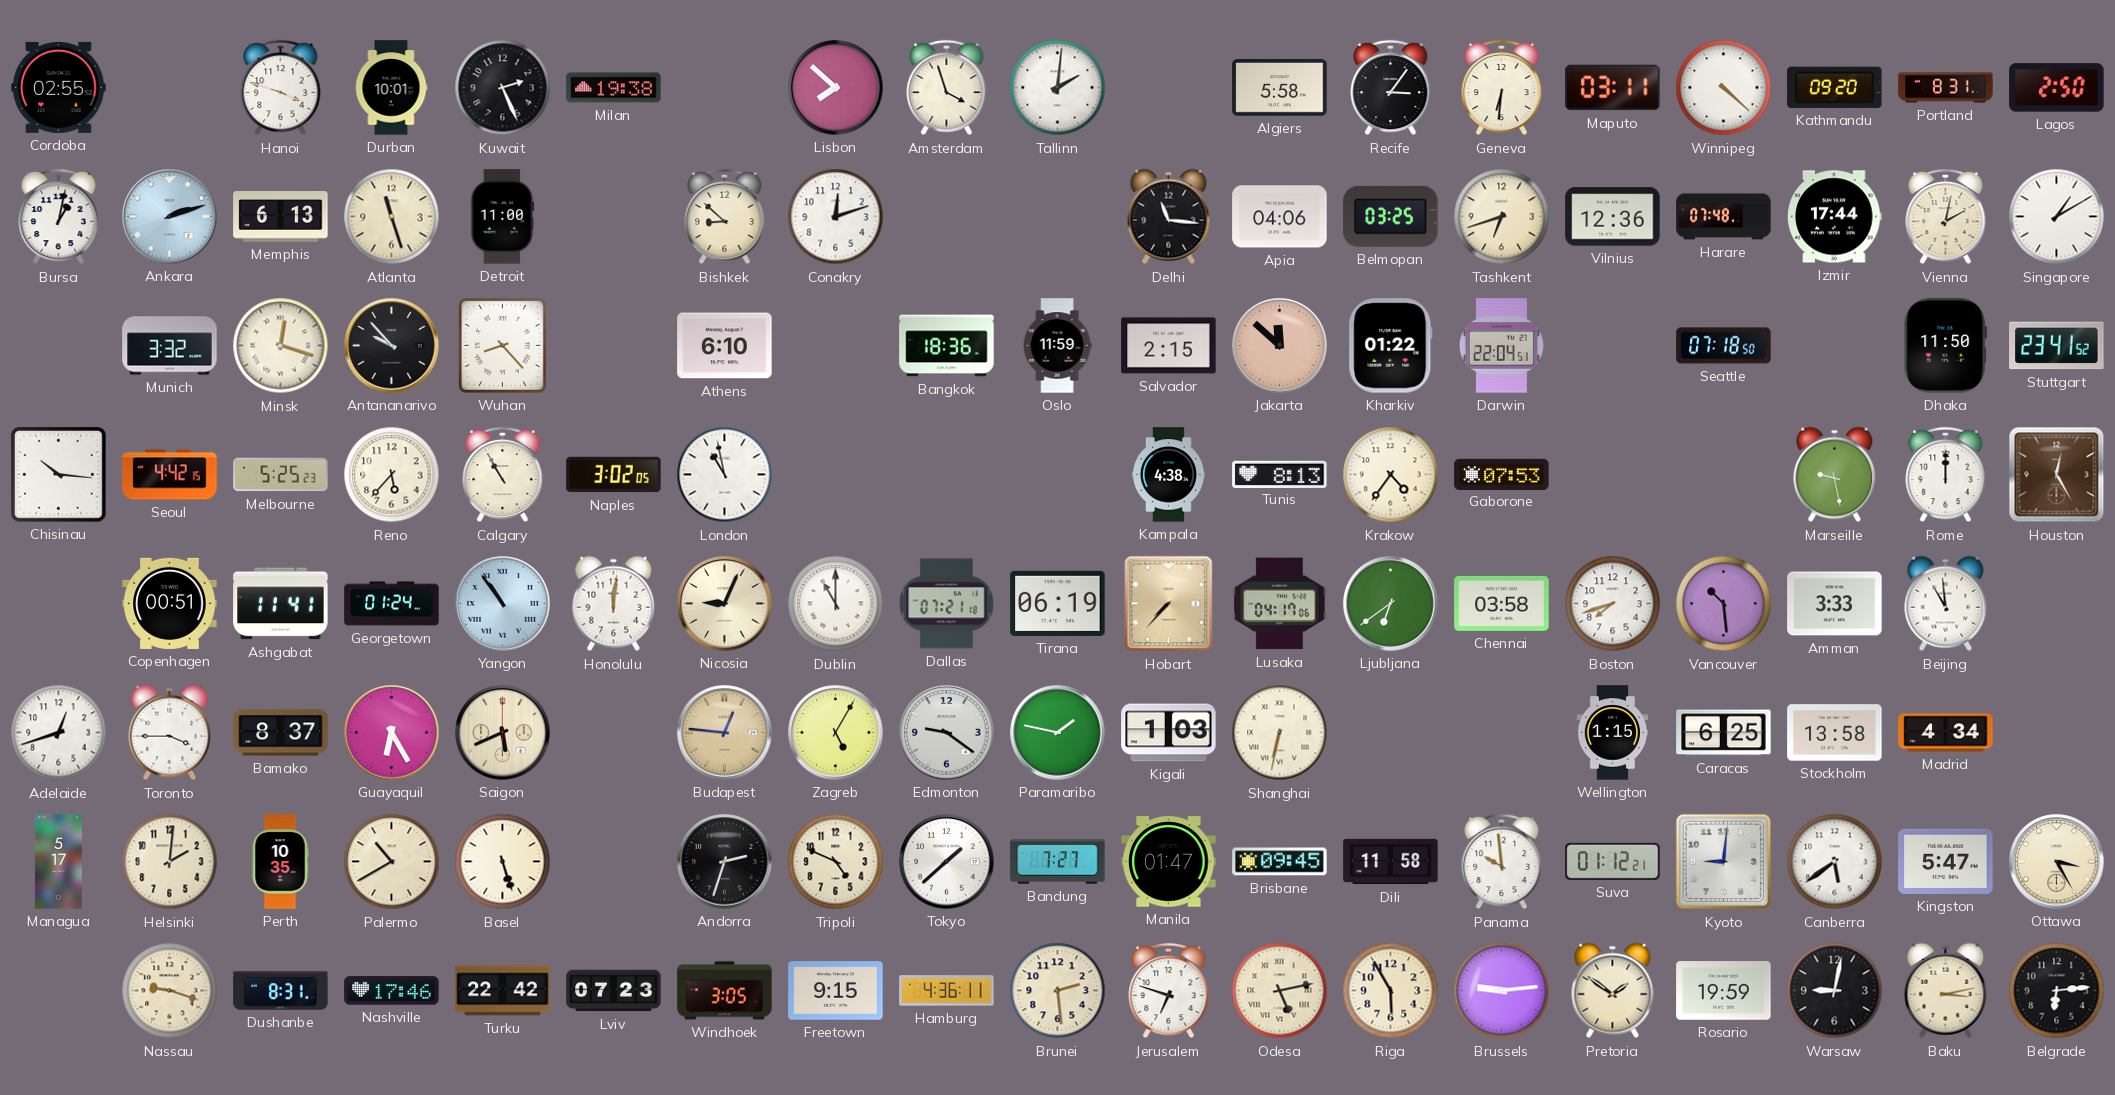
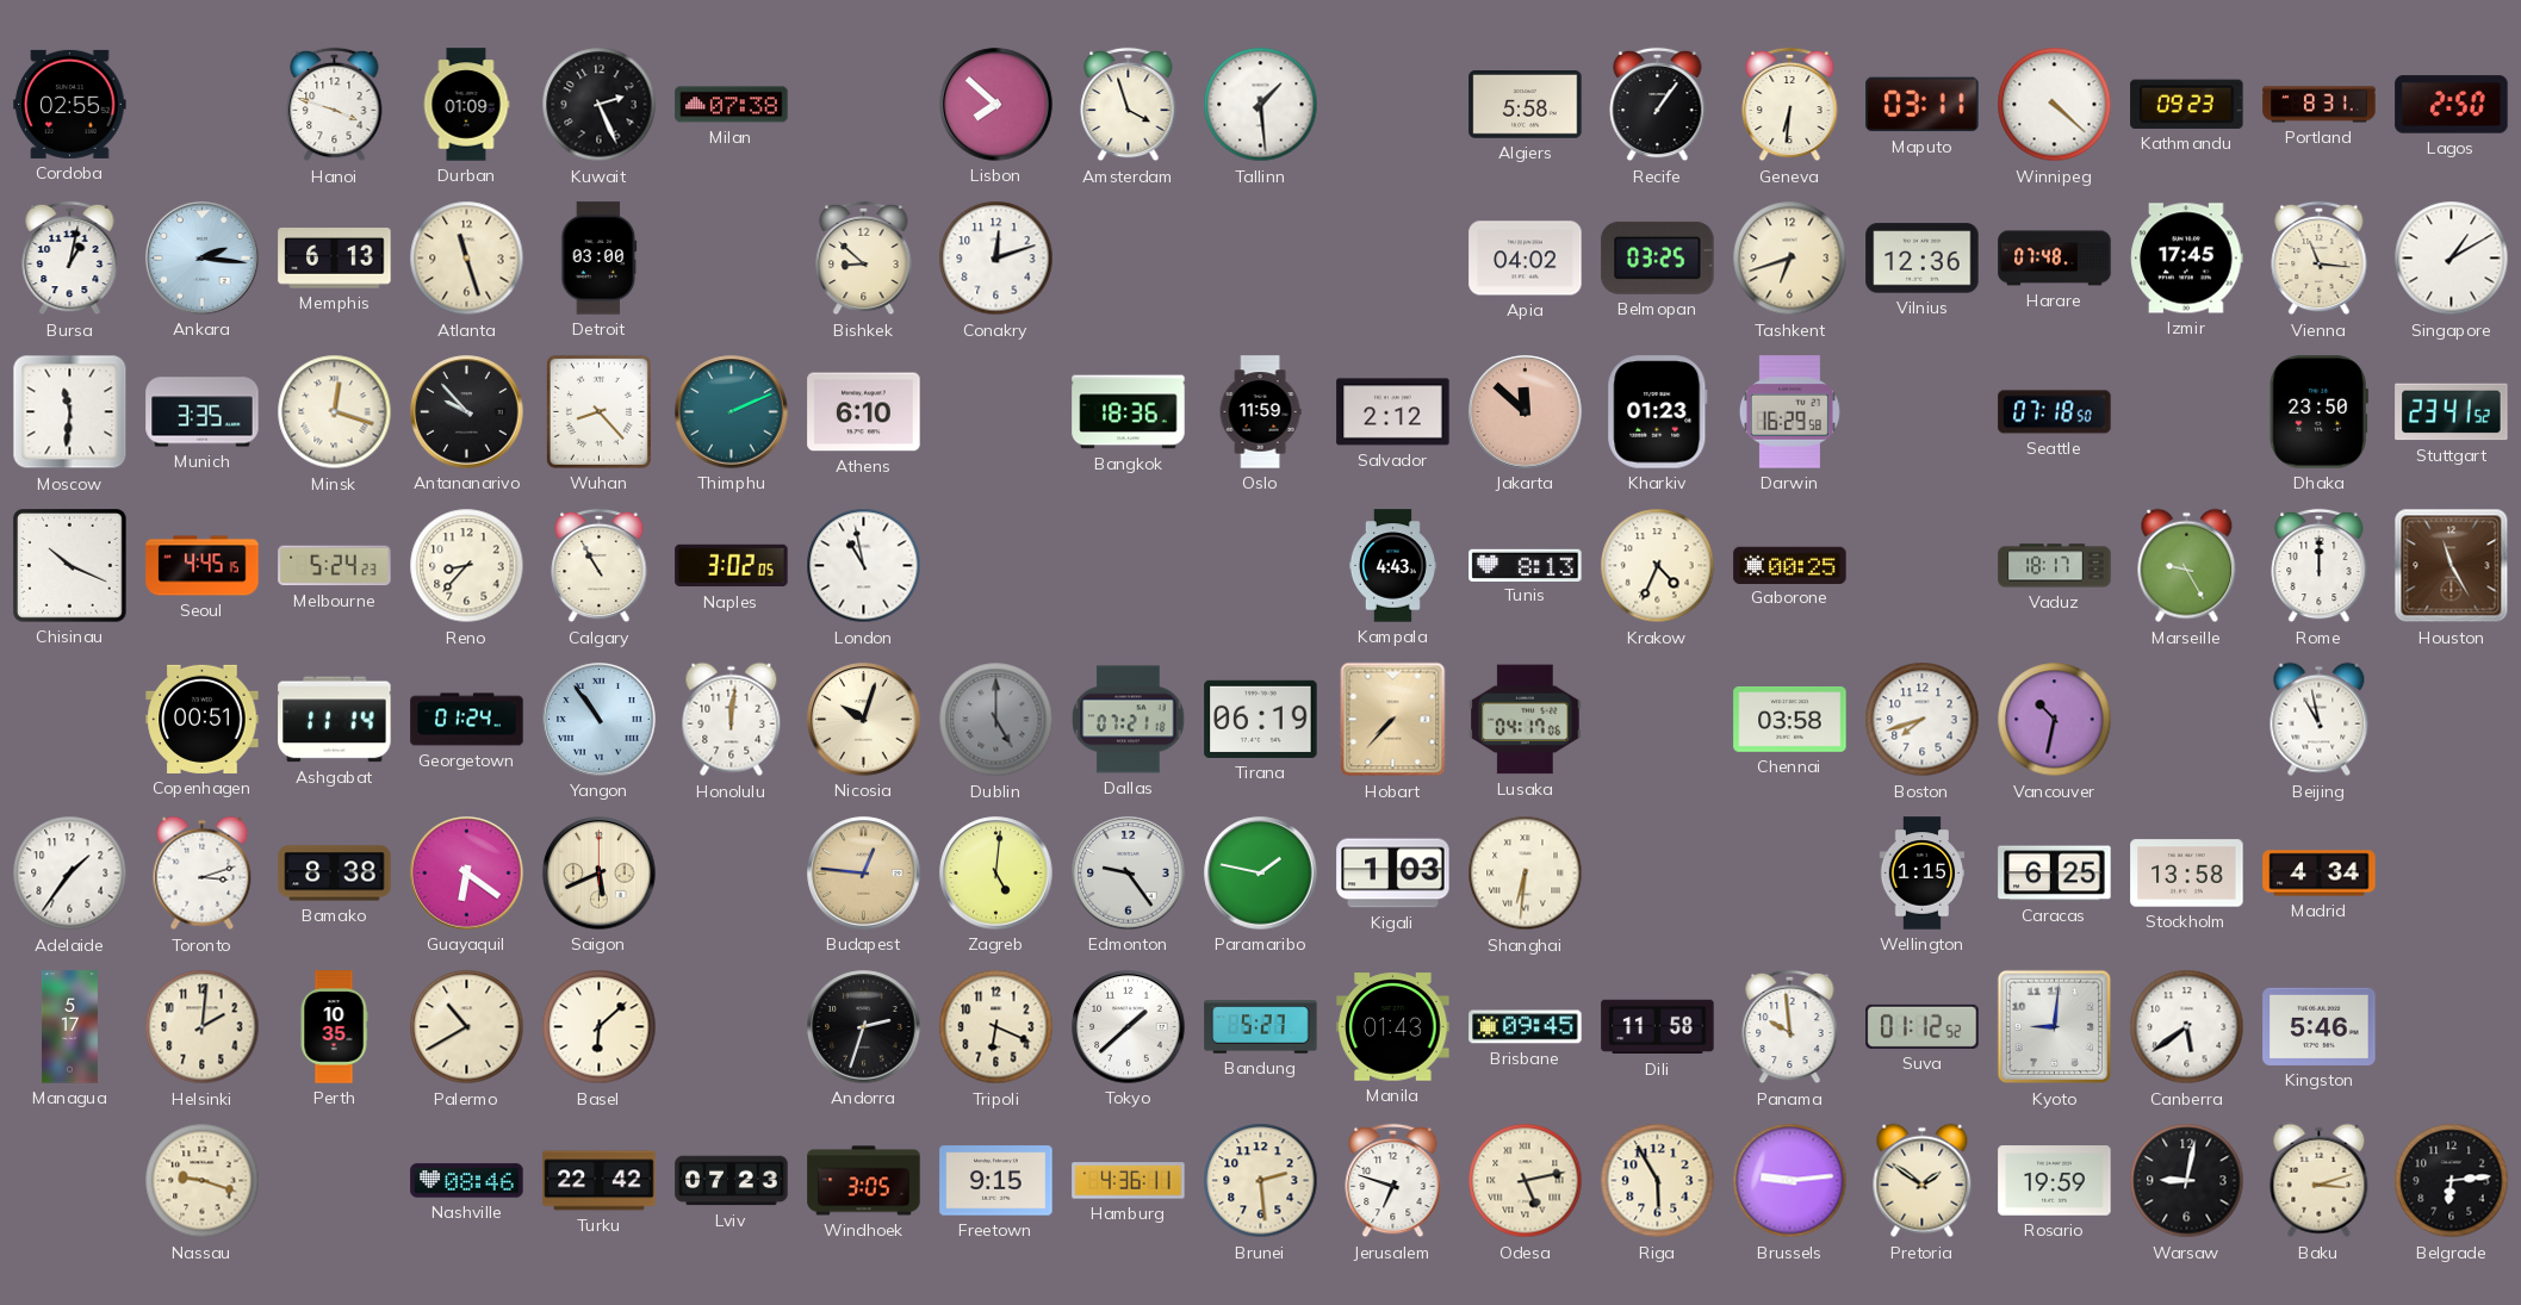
Durban: 10:01 -> 01:09 (466, 105)
Milan: 19:38 -> 07:38 (732, 105)
Tallinn: 2:01 -> 1:29 (1261, 105)
Recife: 3:06 -> 1:06 (1658, 105)
Kathmandu: 09:20 -> 09:23 (2187, 104)
Ankara: 2:12 -> 2:16 (203, 259)
Detroit: 11:00 -> 03:00 (600, 259)
Delhi: 11:16 -> none (1169, 217)
Apia: 04:06 -> 04:02 (1526, 259)
Izmir: 17:44 -> 17:45 (2187, 259)
Vienna: 2:02 -> 11:16 (2320, 259)
Moscow: none -> 11:31 (70, 412)
Munich: 3:32 -> 3:35 (203, 412)
Thimphu: none -> 2:11 (732, 412)
Salvador: 2:15 -> 2:12 (1393, 412)
Kharkiv: 01:22 -> 01:23 (1658, 412)
Darwin: 22:04 -> 16:29 (1789, 412)
Dhaka: 11:50 -> 23:50 (2318, 412)
Chisinau: 10:16 -> 10:19 (70, 566)
Seoul: 4:42 -> 4:45 (203, 566)
Melbourne: 5:25 -> 5:24 (335, 566)
Reno: 5:37 -> 8:37 (467, 566)
Kampala: 4:38 -> 4:43 (1392, 566)
Krakow: 4:36 -> 4:34 (1658, 566)
Gaborone: 07:53 -> 00:25 (1790, 565)
Vaduz: none -> 18:17 (2055, 566)
Marseille: 9:28 -> 9:25 (2187, 566)
Houston: 12:25 -> 11:25 (2452, 566)
Ashgabat: 11:41 -> 11:14 (335, 720)
Nicosia: 9:04 -> 10:03 (864, 720)
Dublin: 11:00 -> 5:00 (996, 720)
Dublin dial: white -> grey (996, 720)
Ljubljana: 6:39 -> none (1391, 604)
Vancouver: 10:29 -> 10:32 (2055, 720)
Amman: 3:33 -> none (1835, 604)
Beijing: 10:59 -> 10:58 (2320, 720)
Adelaide: 12:42 -> 1:36 (70, 874)
Toronto: 3:45 -> 3:12 (203, 874)
Bamako: 8:37 -> 8:38 (335, 874)
Guayaquil: 6:25 -> 6:21 (467, 874)
Zagreb: 5:05 -> 5:01 (996, 874)
Edmonton: 9:21 -> 9:24 (1129, 874)
Shanghai: 6:32 -> 6:31 (1526, 874)
Basel: 5:27 -> 6:08 (600, 1027)
Tripoli: 4:49 -> 6:19 (996, 1027)
Bandung: 7:27 -> 5:27 (1261, 1027)
Manila: 01:47 -> 01:43 (1393, 1027)
Suva: 01:12:21 -> 01:12:52 (1923, 1026)
Kingston: 5:47 -> 5:46 (2320, 1026)
Ottawa: 3:25 -> none (2057, 862)
Dushanbe: 8:31 -> none (281, 991)
Nashville: 17:46 -> 08:46 (467, 1181)
Baku: 3:13 -> 3:12 (2320, 1181)
